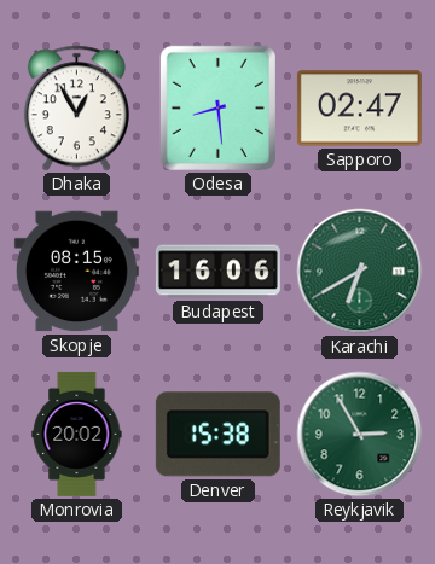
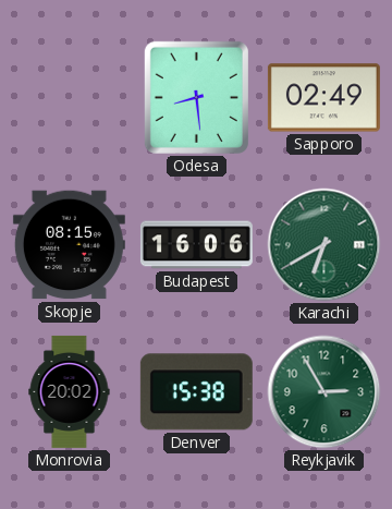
Dhaka: 12:55 -> none (76, 109)
Sapporo: 02:47 -> 02:49 (323, 98)
